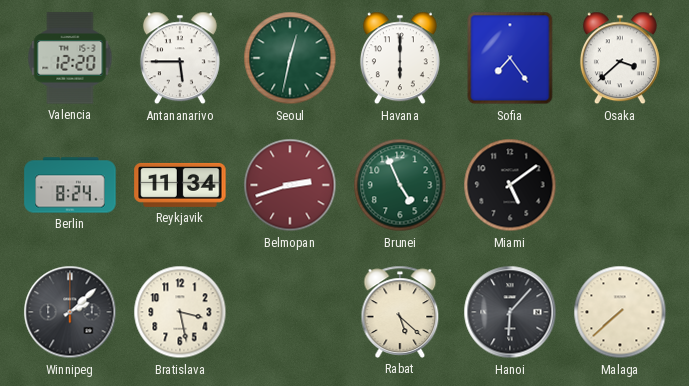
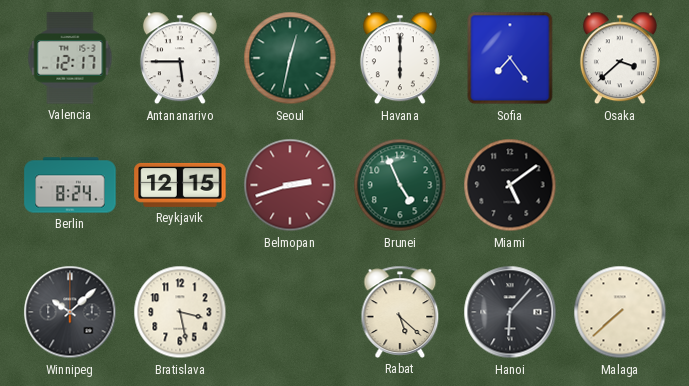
Valencia: 12:20 -> 12:17 (70, 58)
Reykjavik: 11:34 -> 12:15 (180, 185)
Winnipeg: 2:08 -> 10:08 (70, 312)
